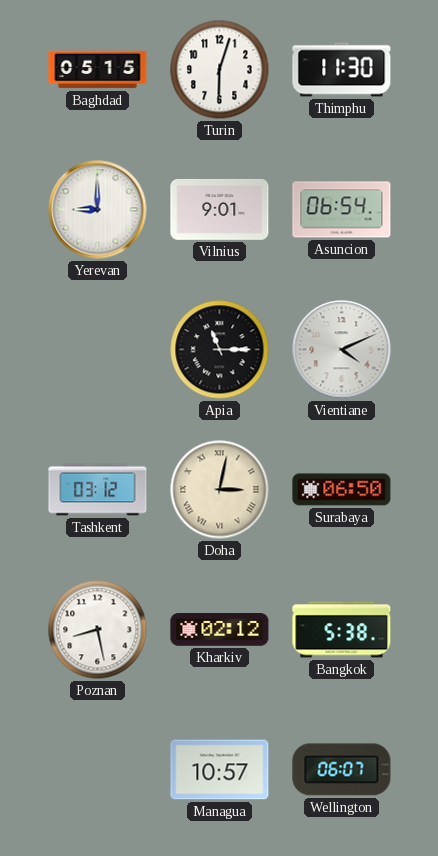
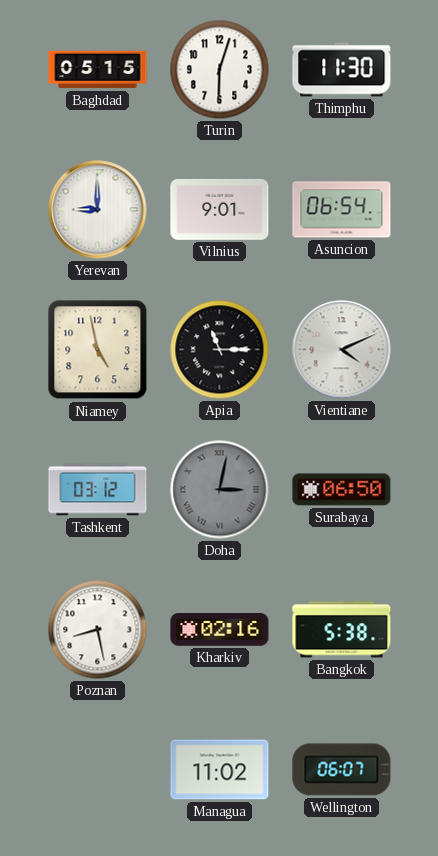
Niamey: none -> 4:58 (98, 350)
Doha dial: cream -> grey (220, 490)
Kharkiv: 02:12 -> 02:16 (220, 630)
Managua: 10:57 -> 11:02 (220, 770)
